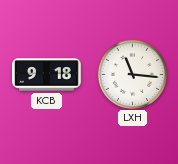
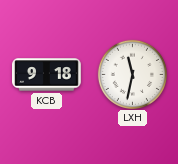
LXH: 11:16 -> 11:32 (132, 74)
